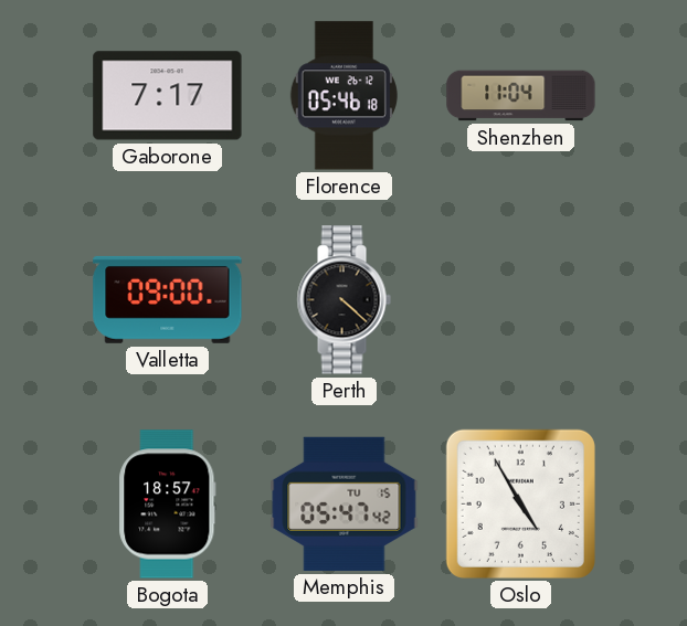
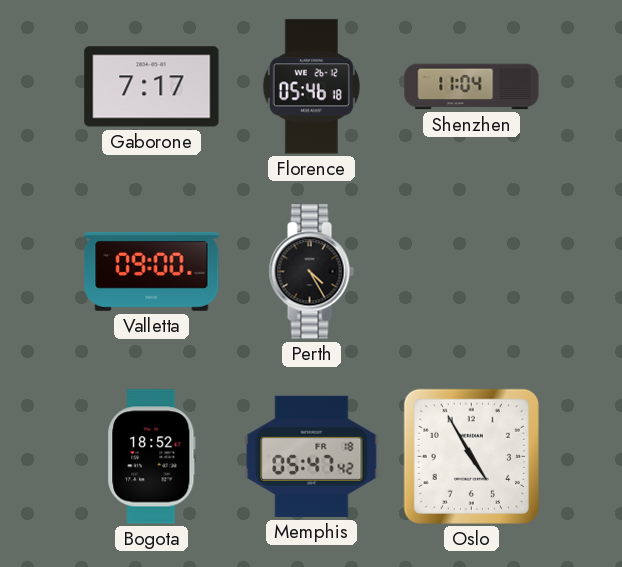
Perth: 4:22 -> 4:25 (311, 272)
Bogota: 18:57 -> 18:52 (152, 457)
Memphis date: TU 15 -> FR 18 (312, 456)
